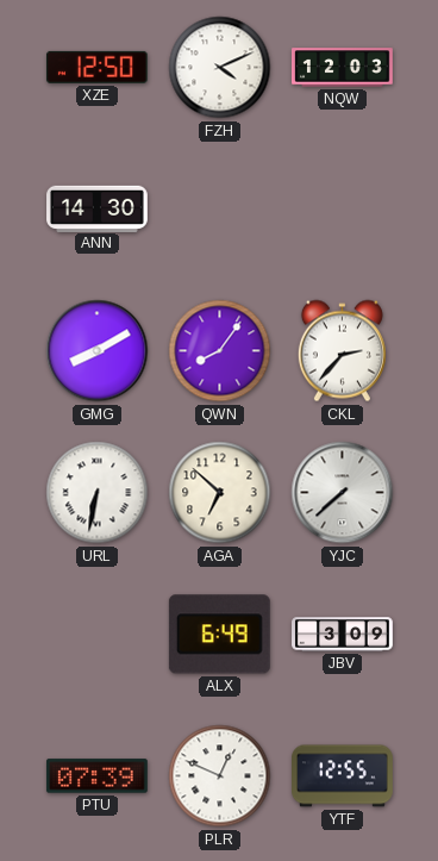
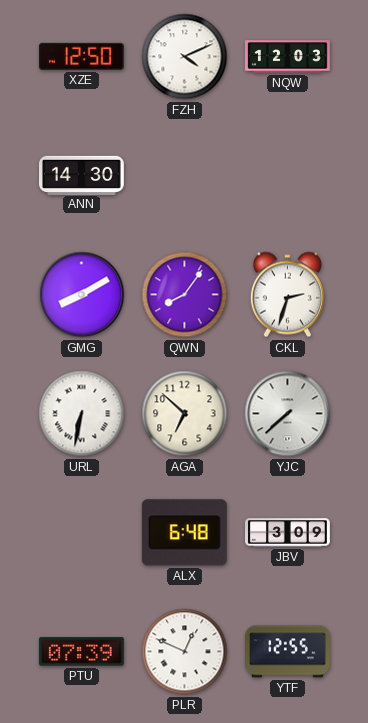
CKL: 2:37 -> 2:33 (287, 295)
ALX: 6:49 -> 6:48 (184, 533)
